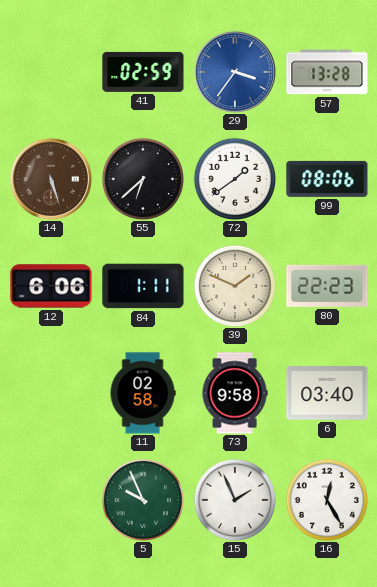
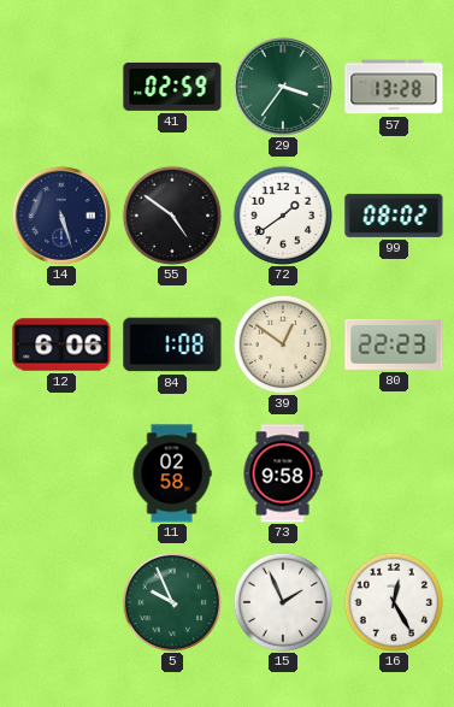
29 dial: blue -> green (283, 87)
14 dial: brown -> navy (61, 216)
55: 6:38 -> 4:51 (172, 216)
99: 08:06 -> 08:02 (394, 216)
84: 1:11 -> 1:08 (172, 344)
39: 1:49 -> 12:51 (283, 344)
6: 03:40 -> none (327, 393)
